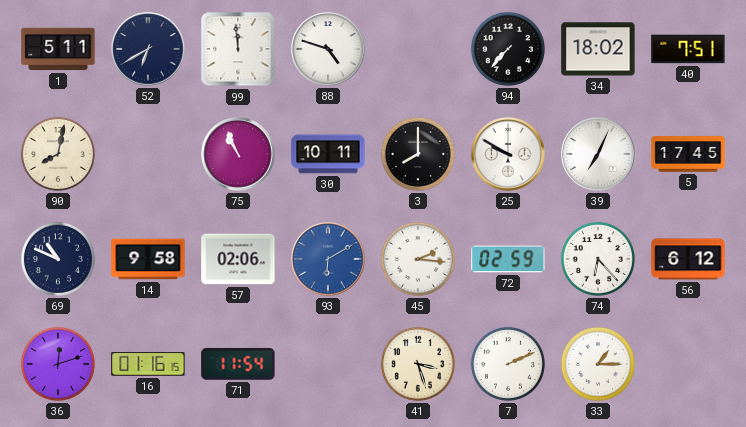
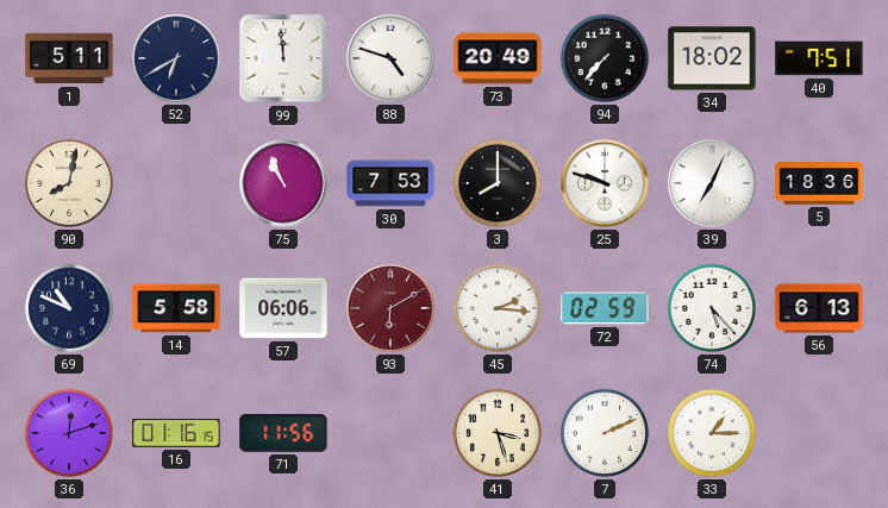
73: none -> 20:49 (498, 58)
30: 10:11 -> 7:53 (390, 183)
25: 9:50 -> 9:48 (605, 183)
5: 17:45 -> 18:36 (819, 183)
14: 9:58 -> 5:58 (176, 308)
57: 02:06 -> 06:06 (283, 308)
93 dial: blue -> burgundy (390, 308)
74: 6:23 -> 5:23 (712, 308)
56: 6:12 -> 6:13 (819, 308)
71: 11:54 -> 11:56 (283, 433)
